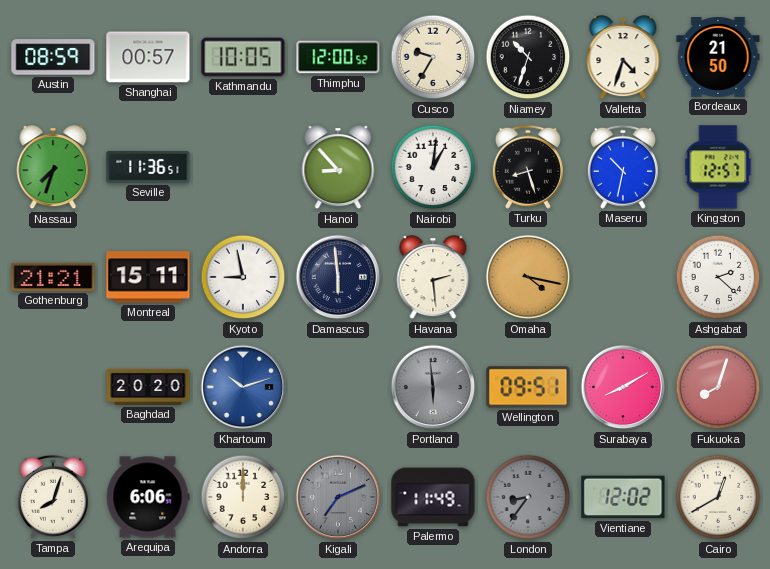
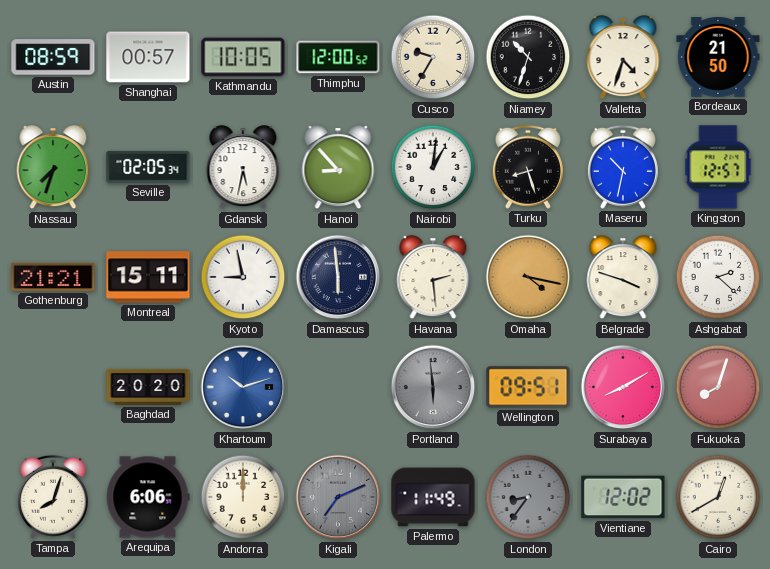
Seville: 11:36 -> 02:05 (148, 167)
Gdansk: none -> 5:32 (243, 168)
Belgrade: none -> 3:48 (623, 278)
